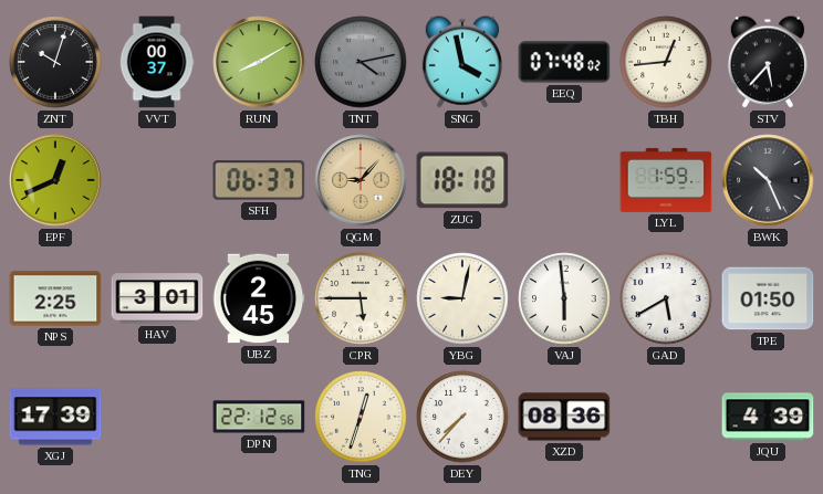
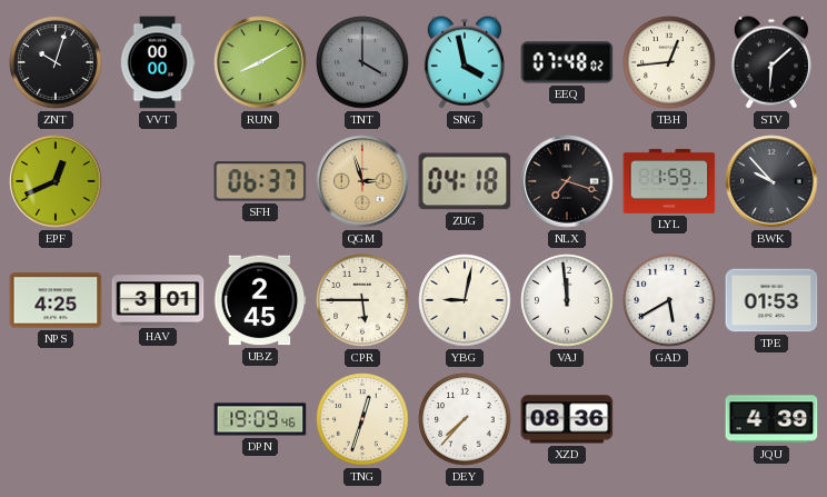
VVT: 00:37 -> 00:00 (158, 62)
TNT: 4:13 -> 4:00 (362, 62)
STV: 5:37 -> 6:08 (771, 62)
QGM: 9:07 -> 2:57 (362, 181)
ZUG: 18:18 -> 04:18 (465, 181)
NLX: none -> 7:18 (567, 181)
BWK: 10:26 -> 9:53 (771, 181)
NPS: 2:25 -> 4:25 (56, 300)
VAJ: 5:59 -> 11:59 (567, 300)
TPE: 01:50 -> 01:53 (771, 300)
XGJ: 17:39 -> none (55, 417)
DPN: 22:12 -> 19:09 (260, 419)
